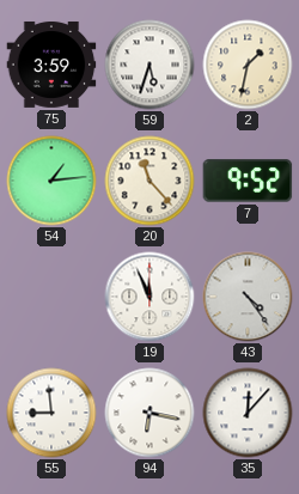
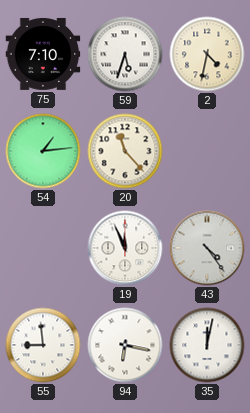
75: 3:59 -> 7:10 (43, 54)
2: 1:32 -> 4:32 (207, 54)
7: 9:52 -> none (248, 181)
35: 12:07 -> 12:02 (207, 345)
